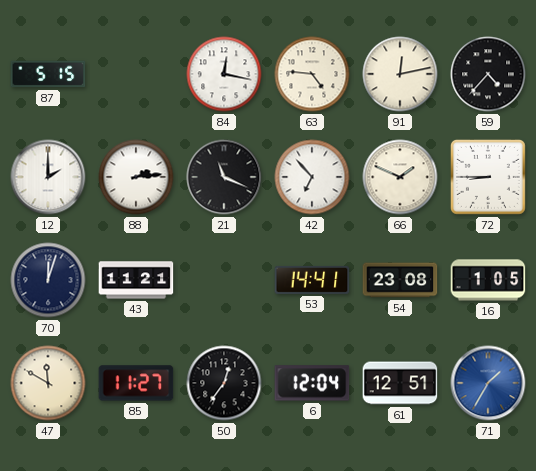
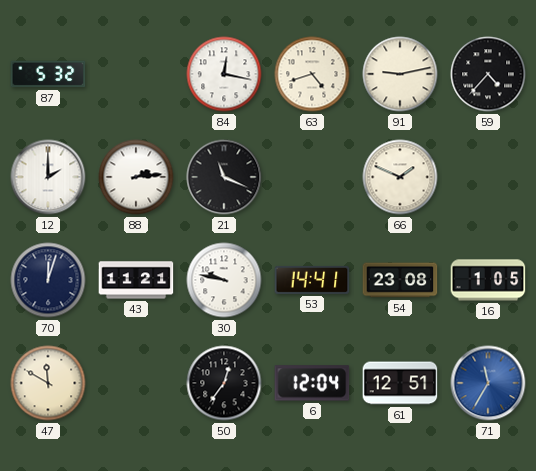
87: 5:15 -> 5:32 (48, 74)
63: 4:46 -> 4:42 (312, 74)
91: 12:13 -> 9:13 (400, 74)
42: 6:53 -> none (312, 177)
72: 8:45 -> none (488, 177)
30: none -> 9:47 (224, 280)
85: 11:27 -> none (136, 383)
71: 1:35 -> 11:35 (488, 383)
